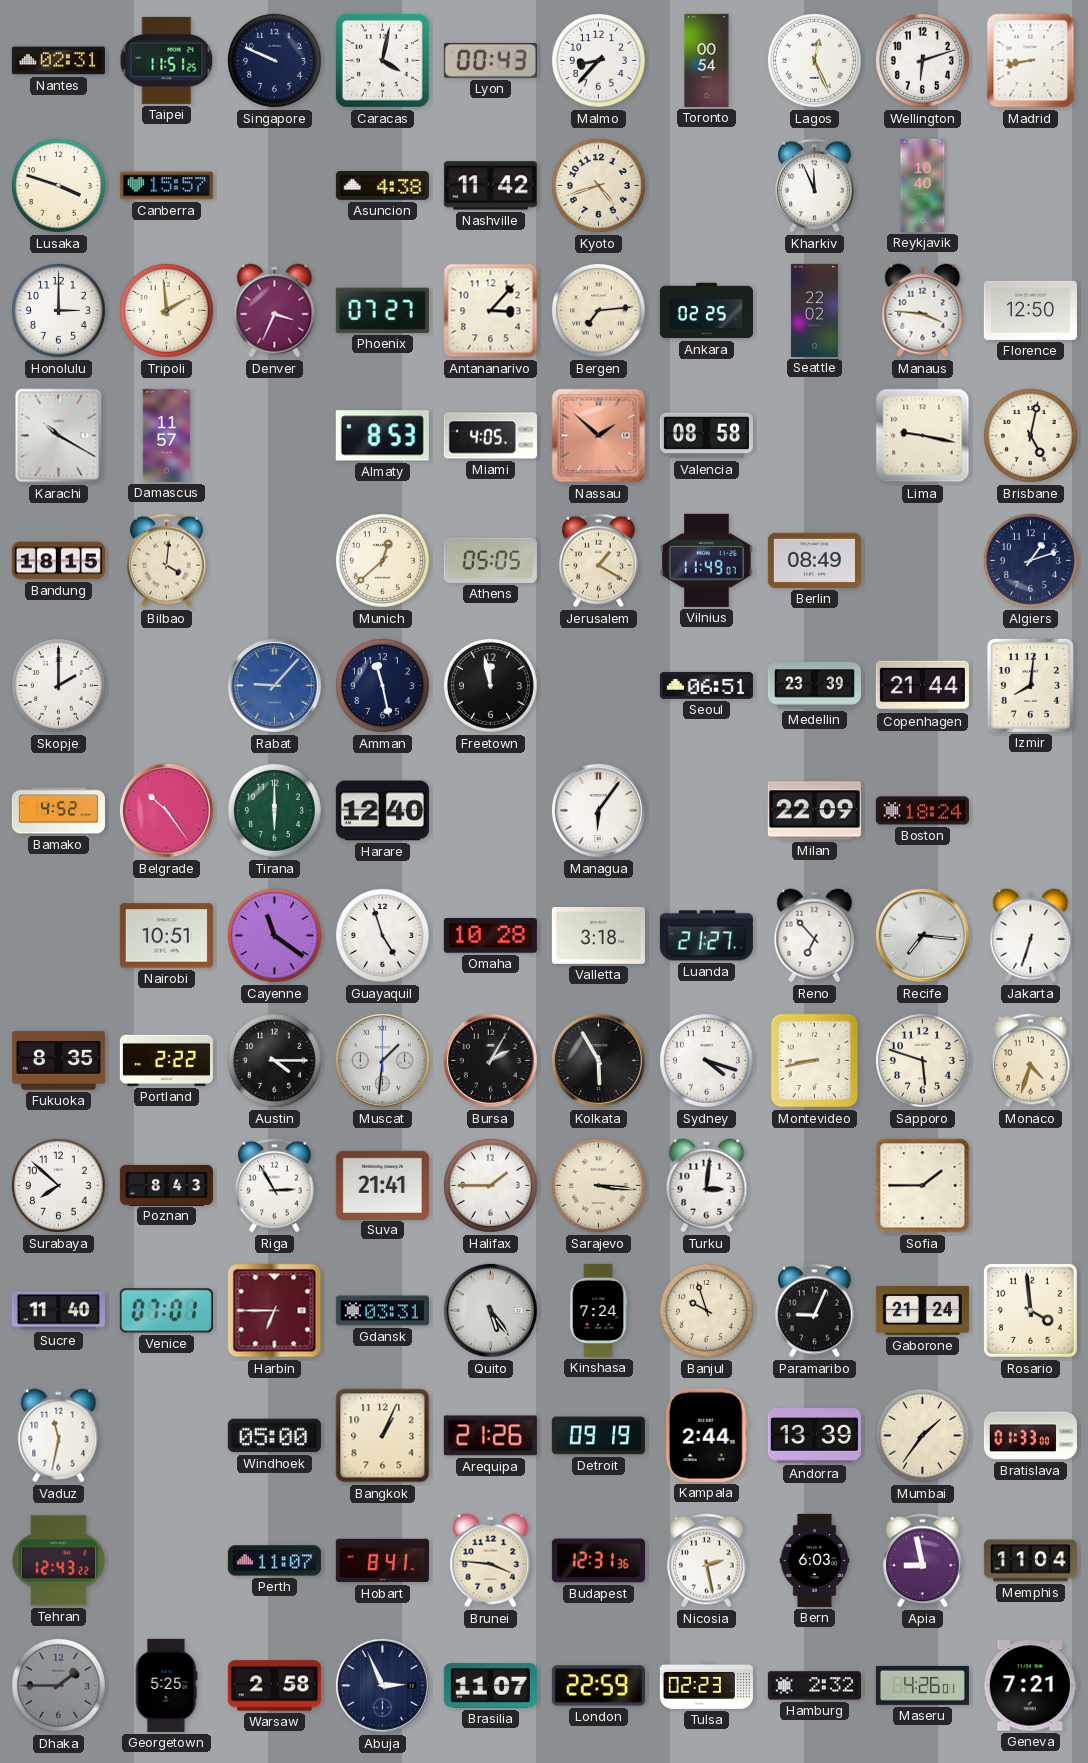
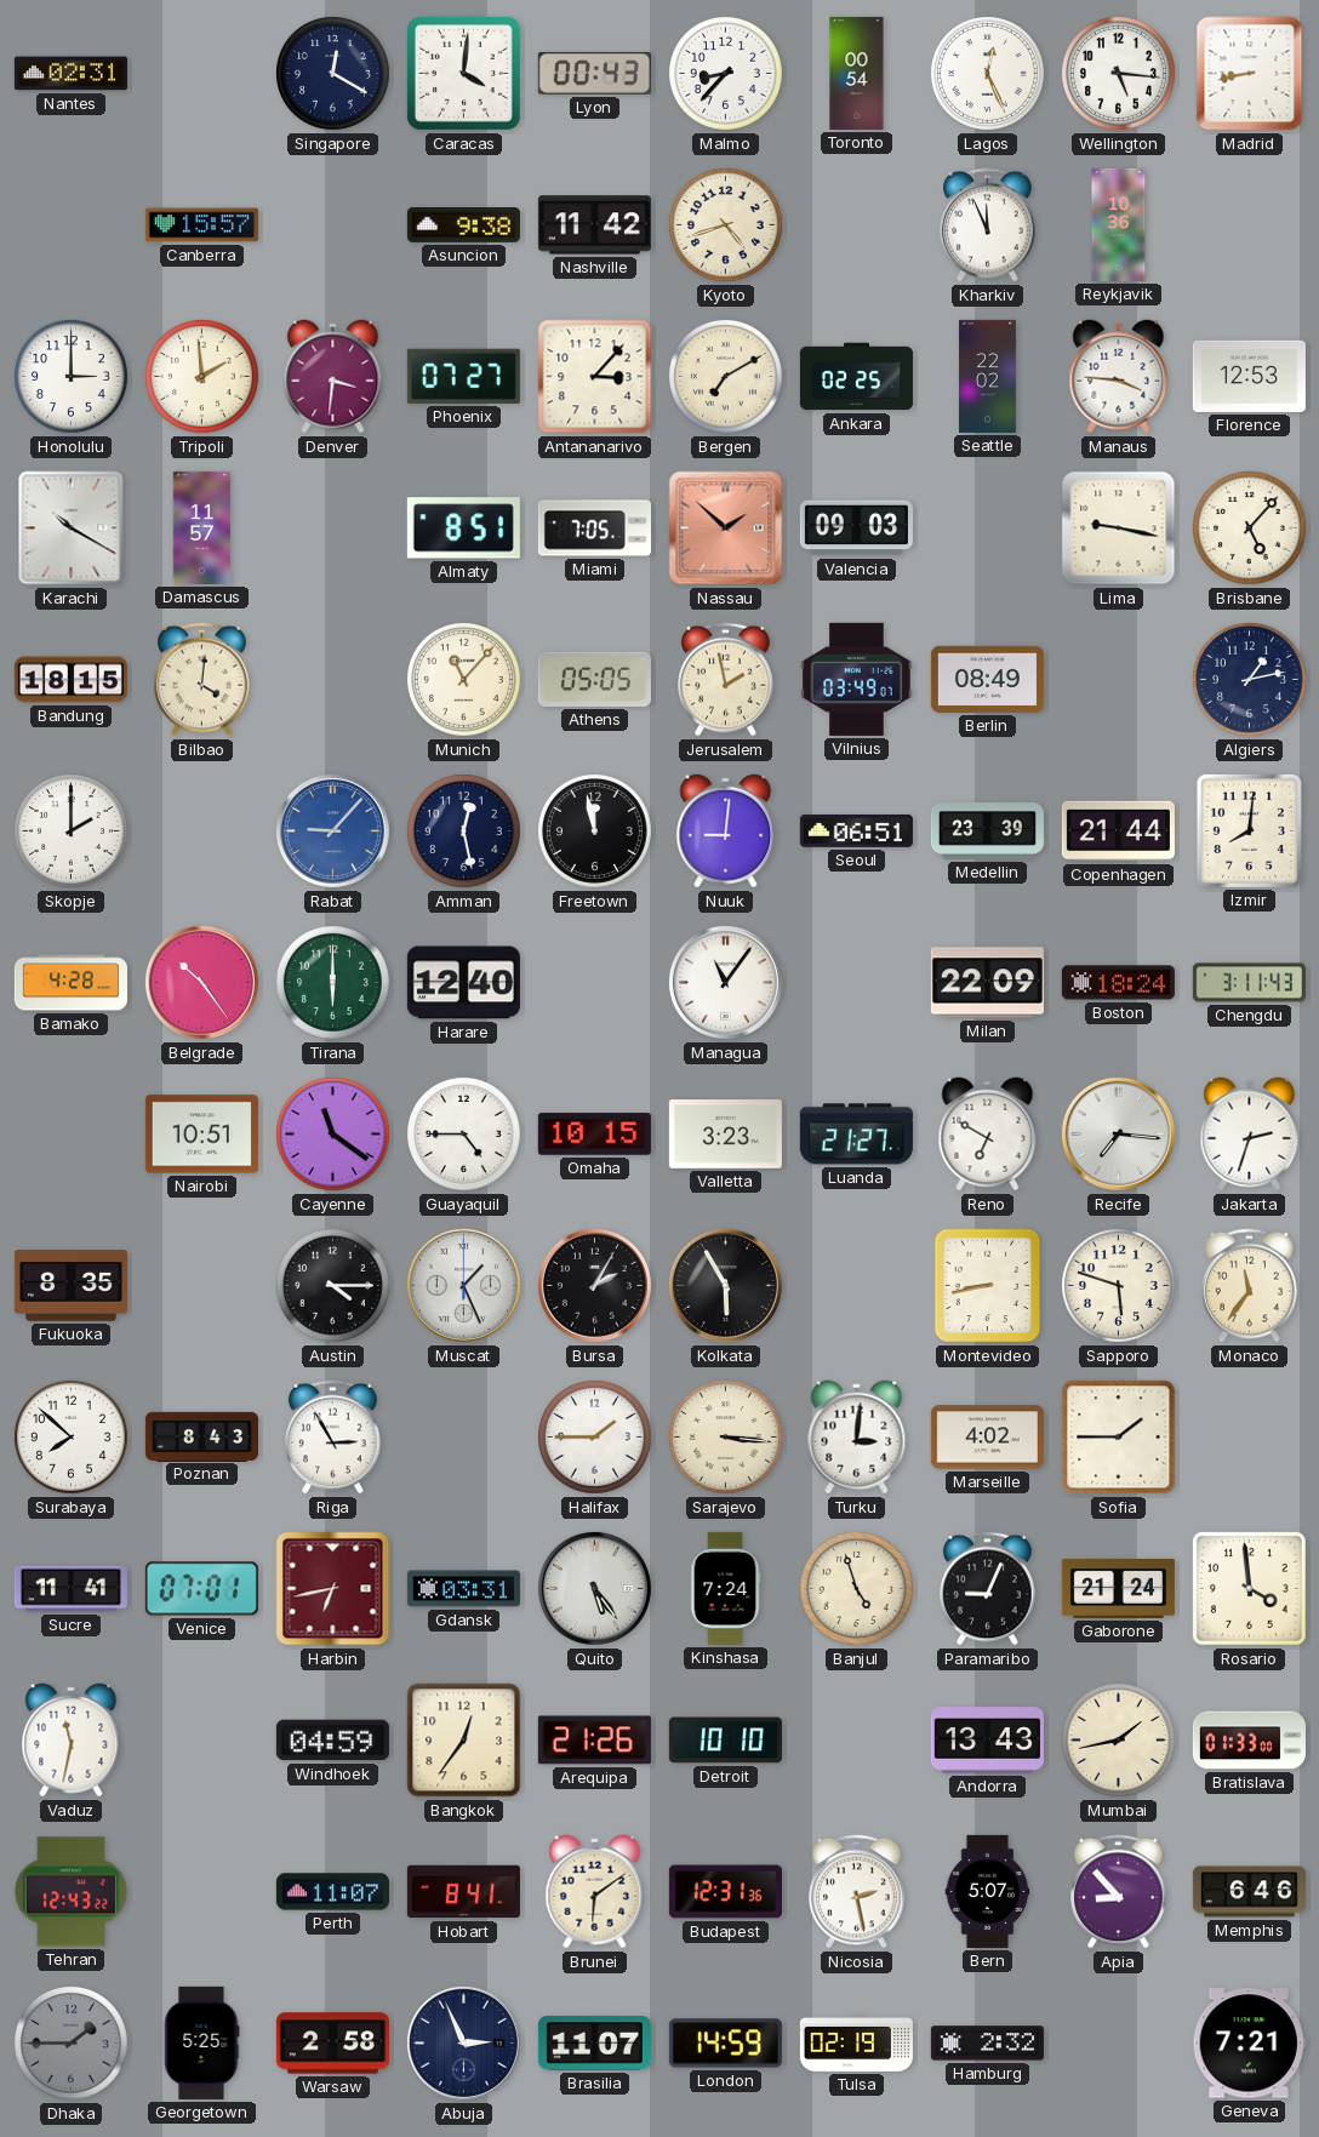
Taipei: 11:51 -> none (167, 60)
Singapore: 9:49 -> 12:20 (332, 73)
Caracas: 4:02 -> 4:01 (463, 73)
Wellington: 6:12 -> 5:16 (1118, 73)
Lusaka: 3:48 -> none (58, 185)
Asuncion: 4:38 -> 9:38 (463, 225)
Reykjavik: 10:40 -> 10:36 (1119, 224)
Denver: 3:34 -> 3:31 (333, 377)
Bergen: 7:14 -> 7:10 (725, 376)
Florence: 12:50 -> 12:53 (1249, 376)
Almaty: 8:53 -> 8:51 (463, 528)
Miami: 4:05 -> 7:05 (594, 528)
Valencia: 08:58 -> 09:03 (856, 528)
Brisbane: 5:02 -> 5:07 (1249, 527)
Munich: 12:38 -> 11:07 (463, 679)
Jerusalem: 1:20 -> 1:58 (726, 680)
Vilnius: 11:49 -> 03:49 (857, 679)
Algiers: 1:12 -> 1:13 (1249, 679)
Amman: 11:28 -> 12:28 (463, 830)
Nuuk: none -> 9:01 (726, 832)
Bamako: 4:52 -> 4:28 (70, 983)
Managua: 6:06 -> 11:06 (725, 982)
Chengdu: none -> 3:11 (1249, 983)
Guayaquil: 4:57 -> 4:45 (463, 1133)
Omaha: 10:28 -> 10:15 (594, 1135)
Valletta: 3:18 -> 3:23 (725, 1135)
Reno: 6:53 -> 6:50 (988, 1135)
Jakarta: 6:33 -> 2:33 (1250, 1135)
Portland: 2:22 -> none (166, 1060)
Muscat: 1:31 -> 1:26 (463, 1285)
Sydney: 4:18 -> none (706, 1060)
Monaco: 4:33 -> 11:36 (1250, 1286)
Suva: 21:41 -> none (382, 1185)
Marseille: none -> 4:02 (987, 1438)
Sucre: 11:40 -> 11:41 (70, 1589)
Harbin: 6:45 -> 6:43 (333, 1589)
Banjul: 9:57 -> 4:57 (856, 1588)
Windhoek: 05:00 -> 04:59 (332, 1741)
Bangkok: 1:04 -> 12:36 (464, 1741)
Detroit: 09:19 -> 10:10 (725, 1741)
Kampala: 2:44 -> none (706, 1435)
Andorra: 13:39 -> 13:43 (987, 1741)
Mumbai: 1:36 -> 1:43 (1118, 1739)
Brunei: 3:46 -> 6:09 (595, 1892)
Bern: 6:03 -> 5:07 (988, 1891)
Apia: 8:58 -> 8:53 (1119, 1892)
Memphis: 11:04 -> 6:46 (1249, 1892)
London: 22:59 -> 14:59 (725, 2044)
Tulsa: 02:23 -> 02:19 (856, 2044)
Maseru: 4:26 -> none (922, 1685)
